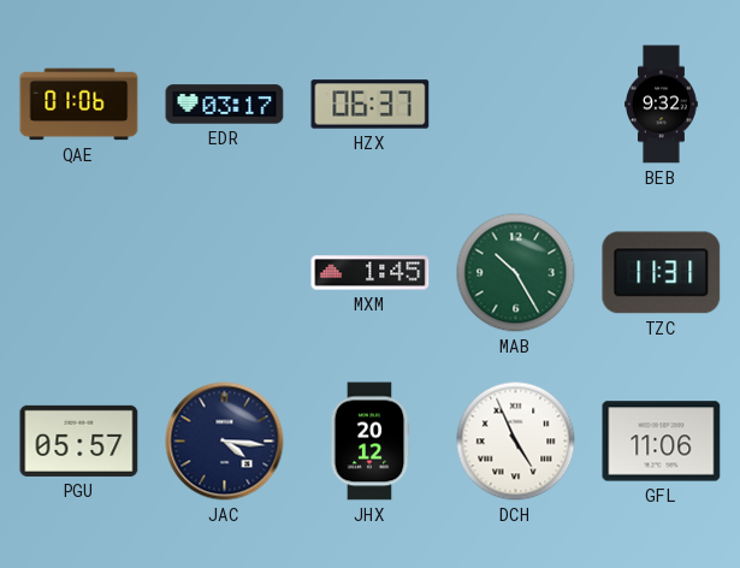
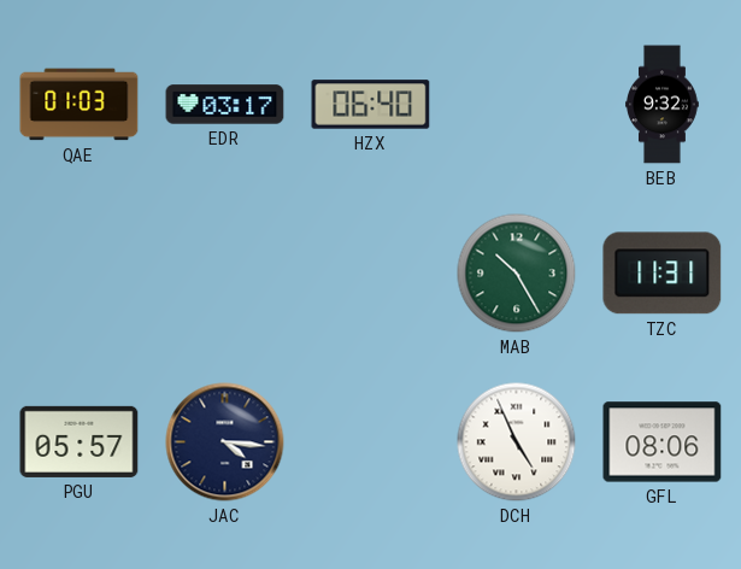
QAE: 01:06 -> 01:03 (80, 105)
HZX: 06:37 -> 06:40 (371, 105)
MXM: 1:45 -> none (371, 273)
JHX: 20:12 -> none (369, 442)
GFL: 11:06 -> 08:06 (663, 442)
